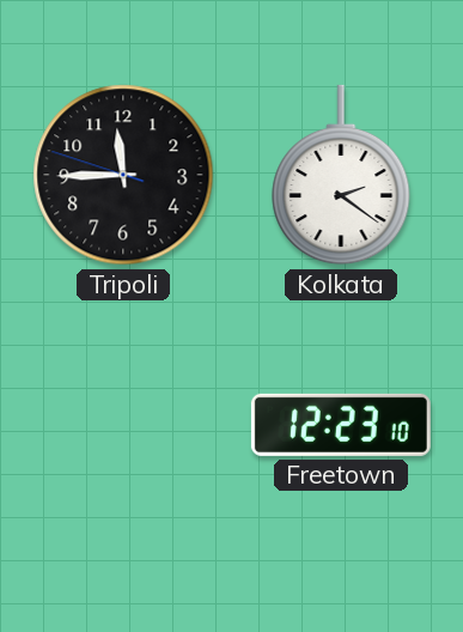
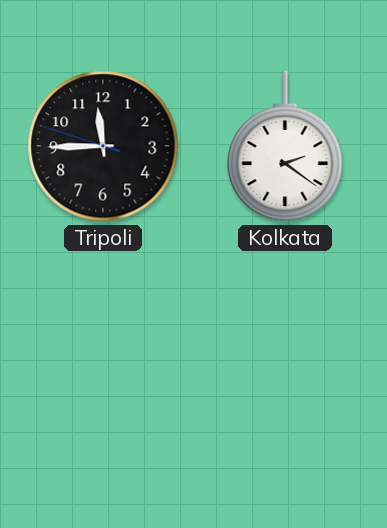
Freetown: 12:23 -> none (341, 425)
